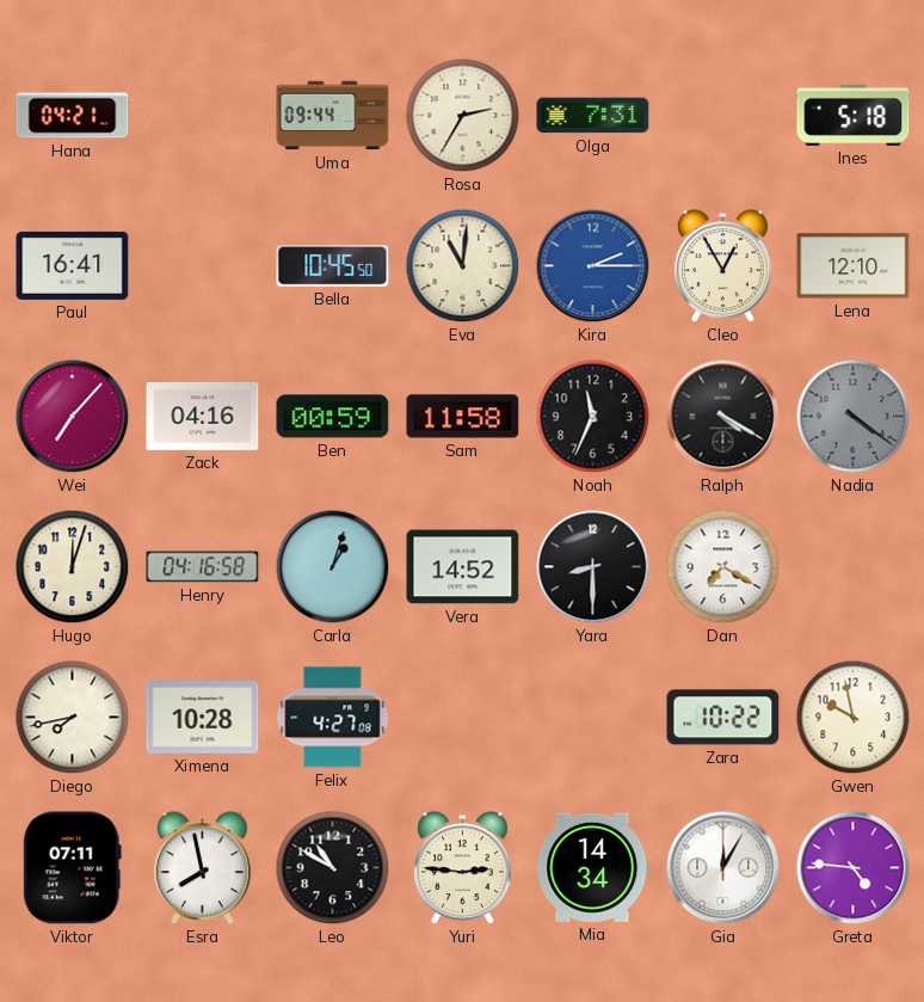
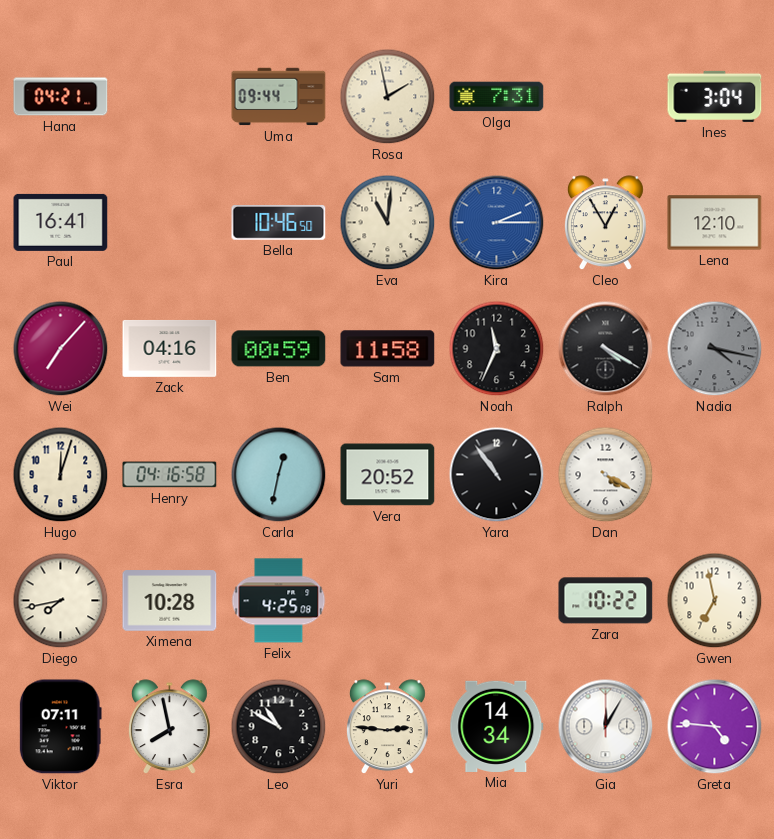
Rosa: 2:35 -> 1:58 (388, 97)
Ines: 5:18 -> 3:04 (715, 96)
Bella: 10:45 -> 10:46 (279, 223)
Nadia: 4:21 -> 4:17 (715, 349)
Carla: 1:03 -> 12:32 (279, 475)
Vera: 14:52 -> 20:52 (388, 475)
Yara: 8:30 -> 10:54 (497, 475)
Dan: 7:20 -> 4:20 (606, 475)
Felix: 4:27 -> 4:25 (279, 601)
Gwen: 9:58 -> 6:58 (715, 601)
